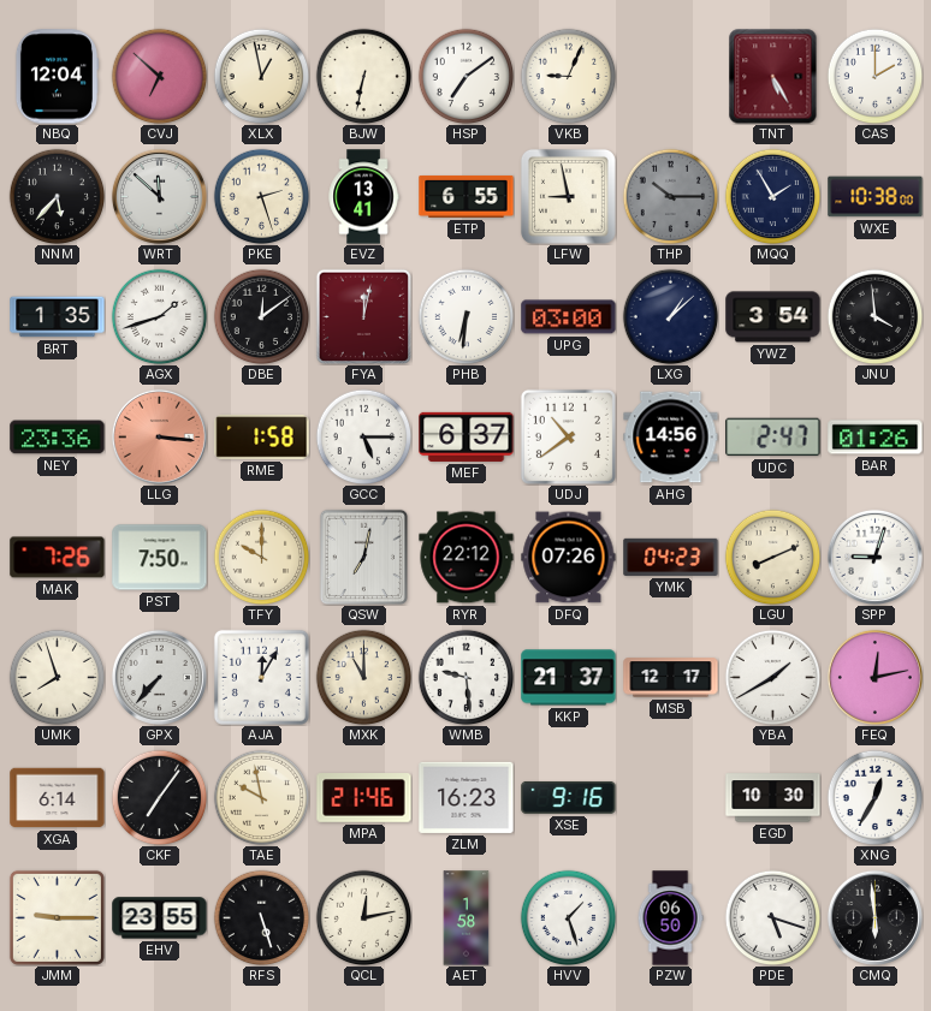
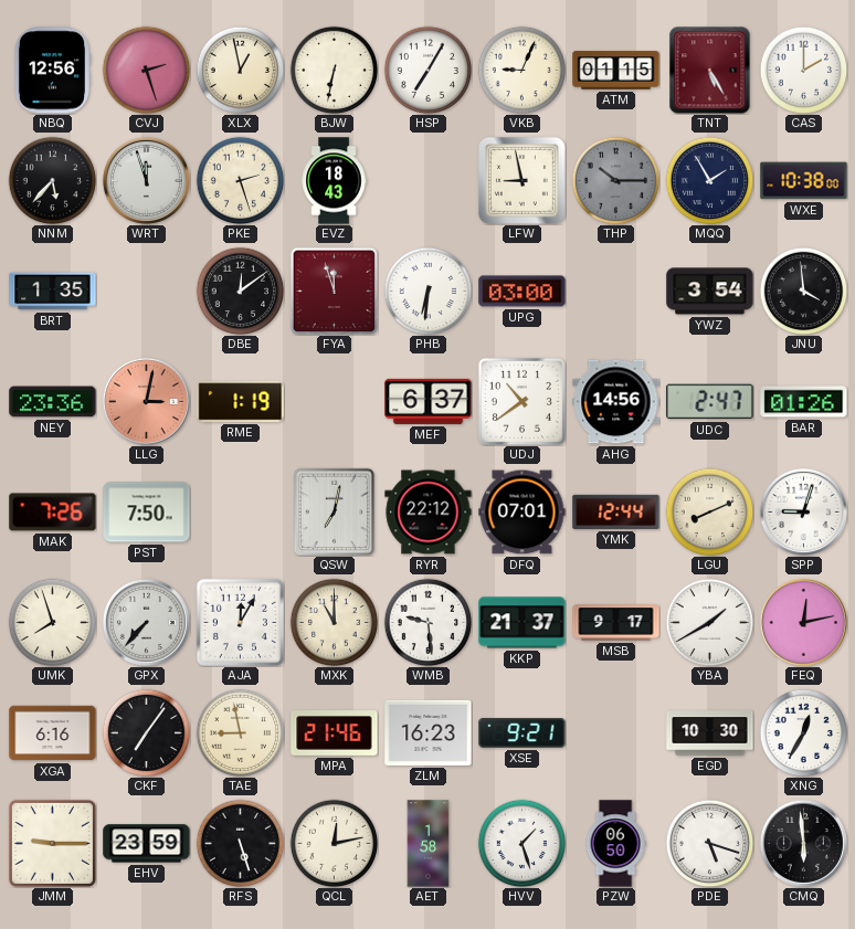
NBQ: 12:04 -> 12:56 (52, 71)
CVJ: 6:52 -> 2:27 (146, 70)
HSP: 7:09 -> 7:05 (427, 70)
ATM: none -> 01:15 (616, 71)
WRT: 11:52 -> 11:57 (146, 180)
EVZ: 13:41 -> 18:43 (334, 181)
ETP: 6:55 -> none (467, 196)
AGX: 1:42 -> none (159, 316)
FYA: 12:02 -> 11:57 (334, 291)
LXG: 1:08 -> none (670, 316)
LLG: 3:16 -> 3:02 (146, 401)
RME: 1:58 -> 1:19 (241, 402)
GCC: 5:15 -> none (363, 436)
TFY: 10:00 -> none (261, 557)
DFQ: 07:26 -> 07:01 (522, 513)
YMK: 04:23 -> 12:44 (616, 511)
MSB: 12:17 -> 9:17 (616, 623)
XGA: 6:14 -> 6:16 (53, 733)
TAE: 9:58 -> 8:58 (240, 732)
XSE: 9:16 -> 9:21 (522, 732)
EHV: 23:55 -> 23:59 (147, 844)
